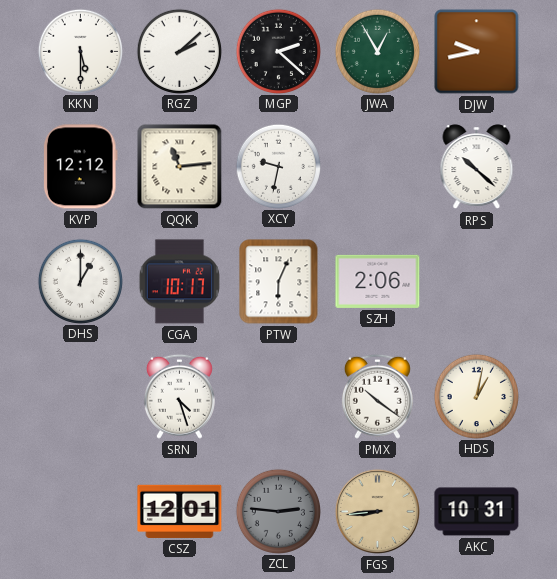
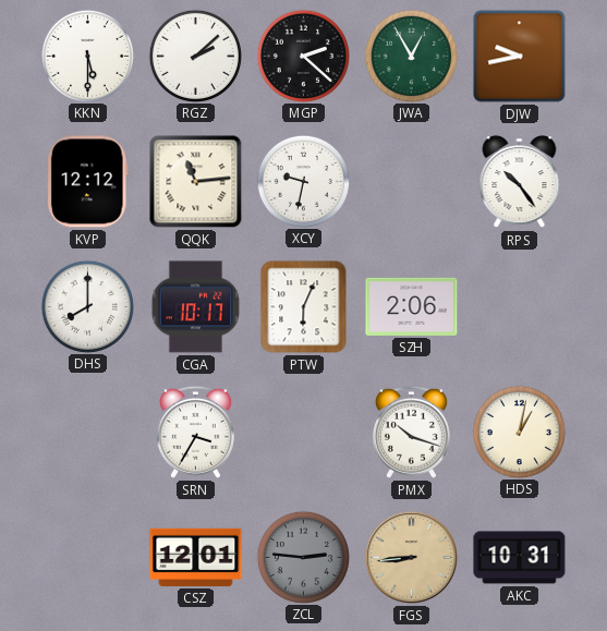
RPS: 10:22 -> 10:24 (520, 182)
DHS: 1:00 -> 8:00 (87, 306)
SRN: 4:27 -> 3:35 (195, 432)
PMX: 10:21 -> 10:18 (411, 432)
